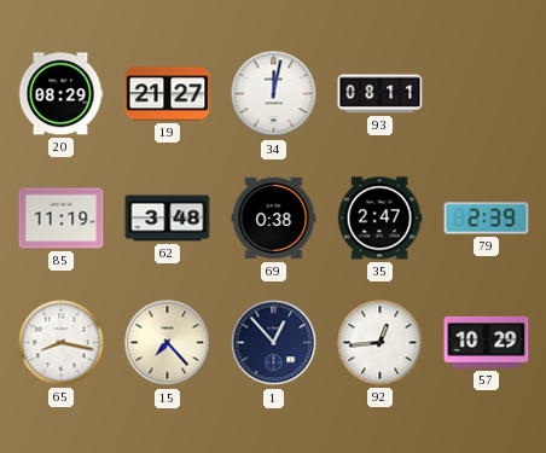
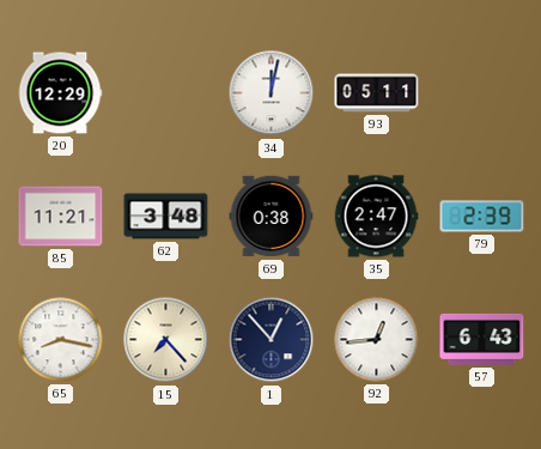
20: 08:29 -> 12:29 (60, 93)
19: 21:27 -> none (168, 94)
93: 08:11 -> 05:11 (377, 93)
85: 11:19 -> 11:21 (61, 217)
57: 10:29 -> 6:43 (482, 339)
